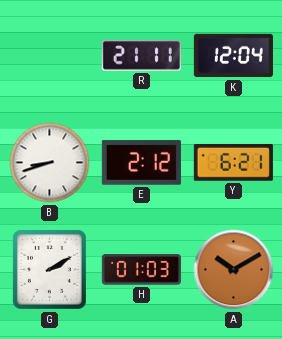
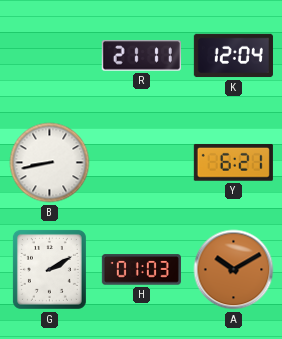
B: 8:42 -> 8:43 (50, 163)
E: 2:12 -> none (141, 163)
